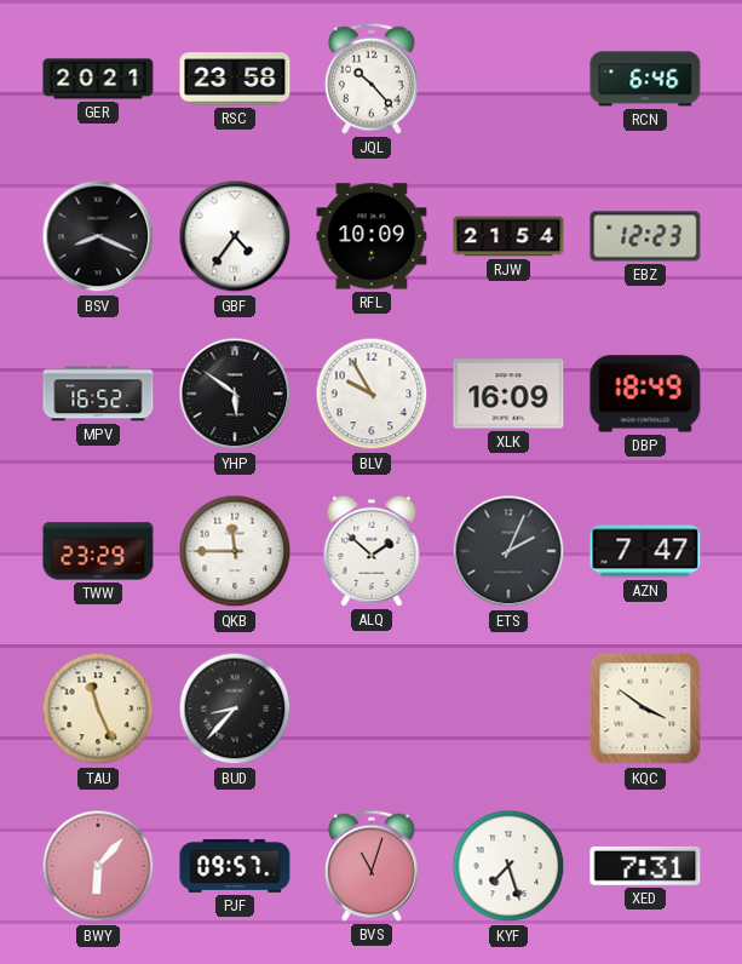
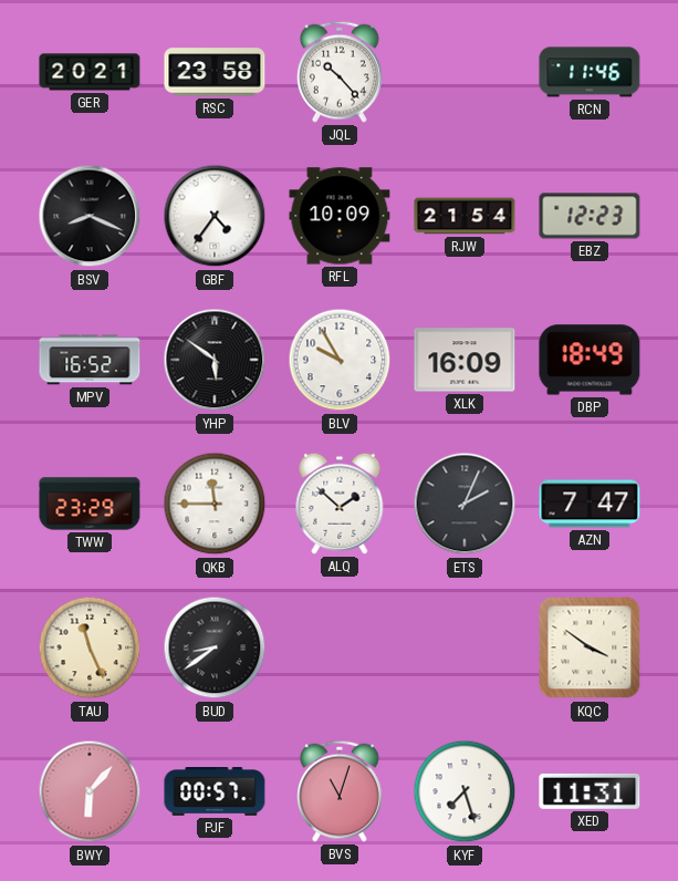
RCN: 6:46 -> 11:46 (590, 72)
BUD: 8:37 -> 8:39 (215, 647)
PJF: 09:57 -> 00:57 (215, 792)
XED: 7:31 -> 11:31 (590, 791)
